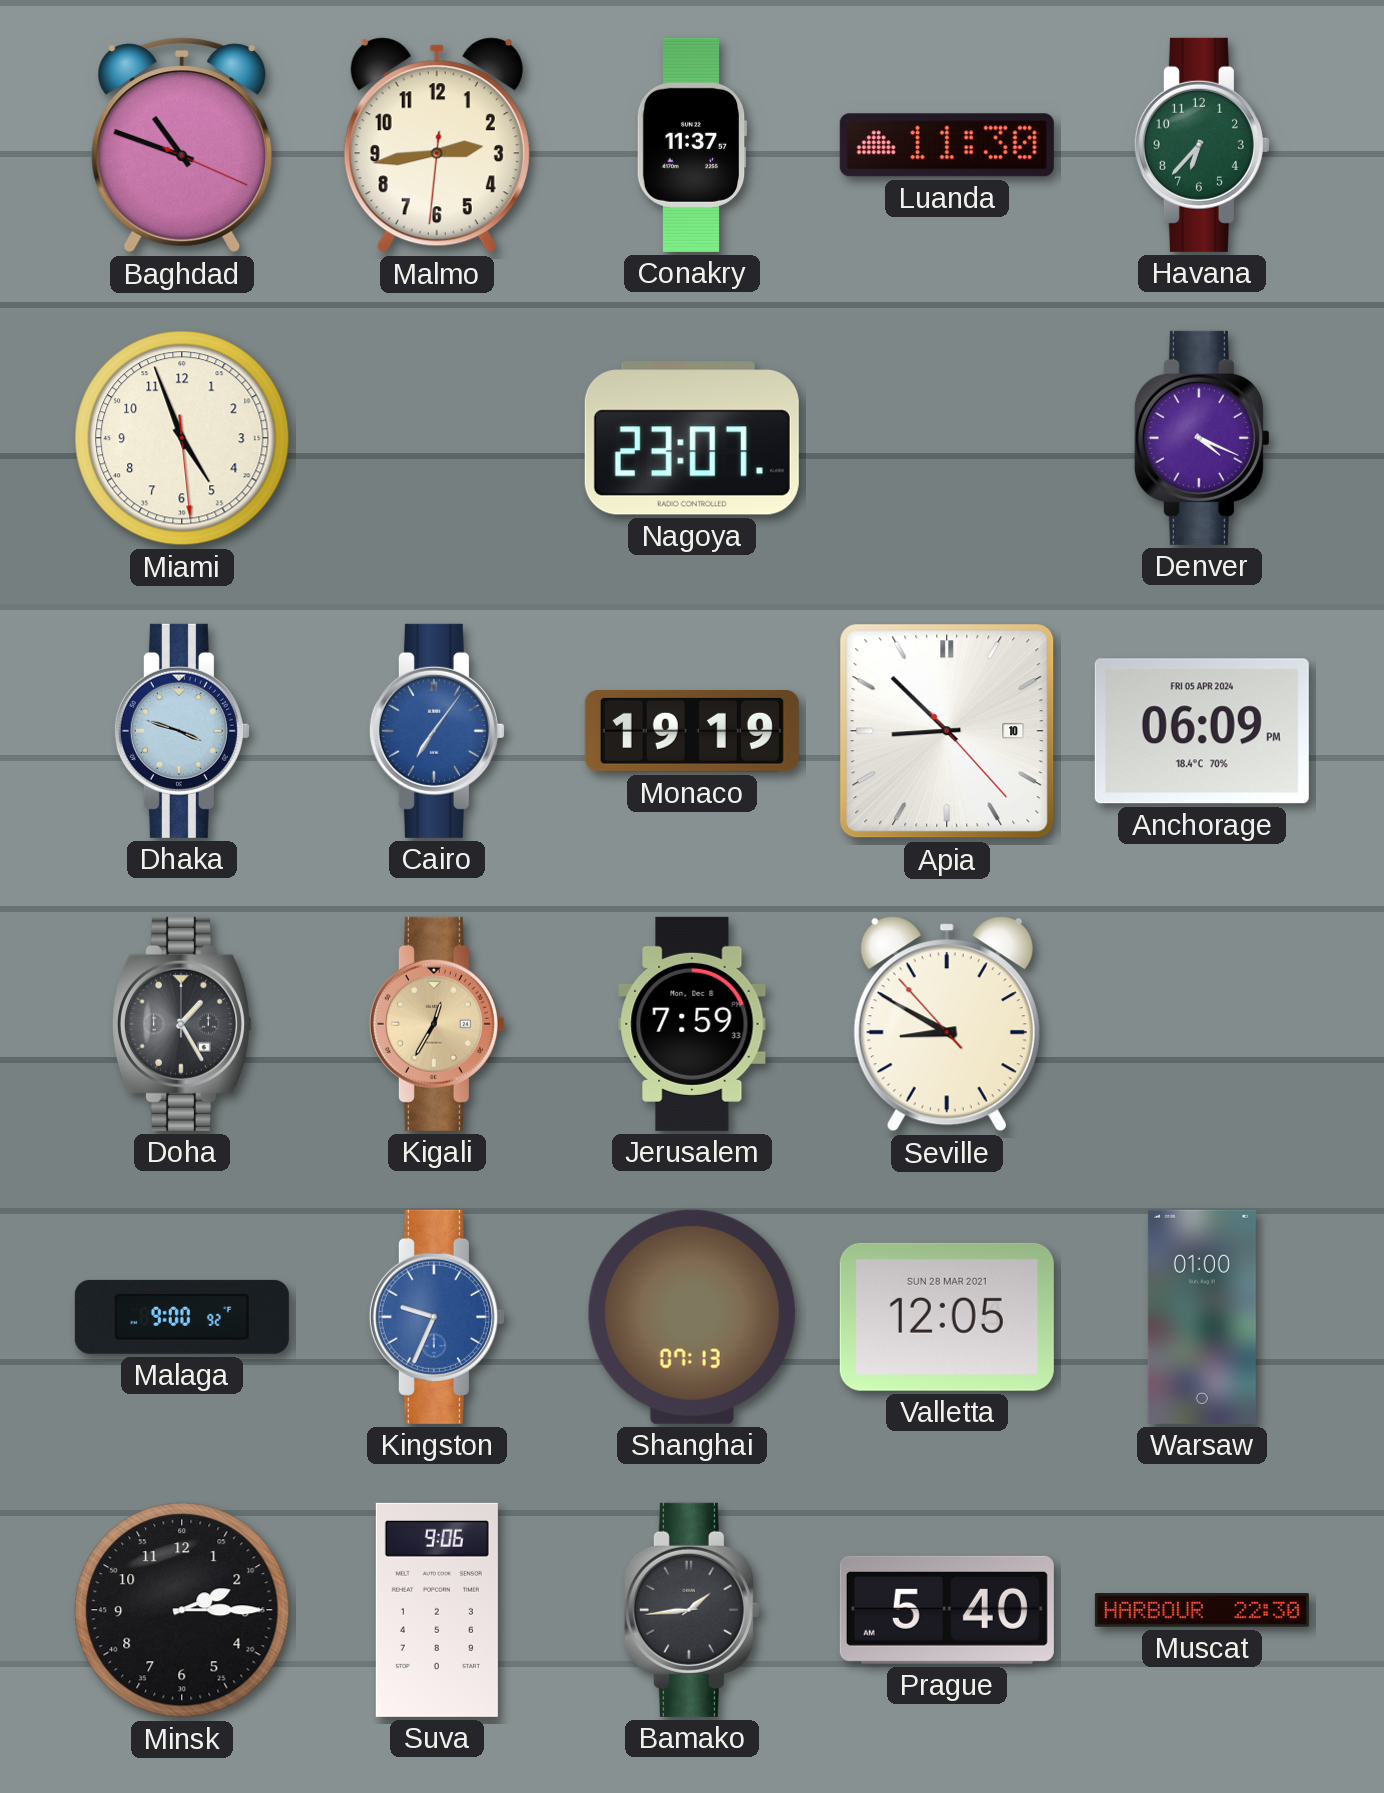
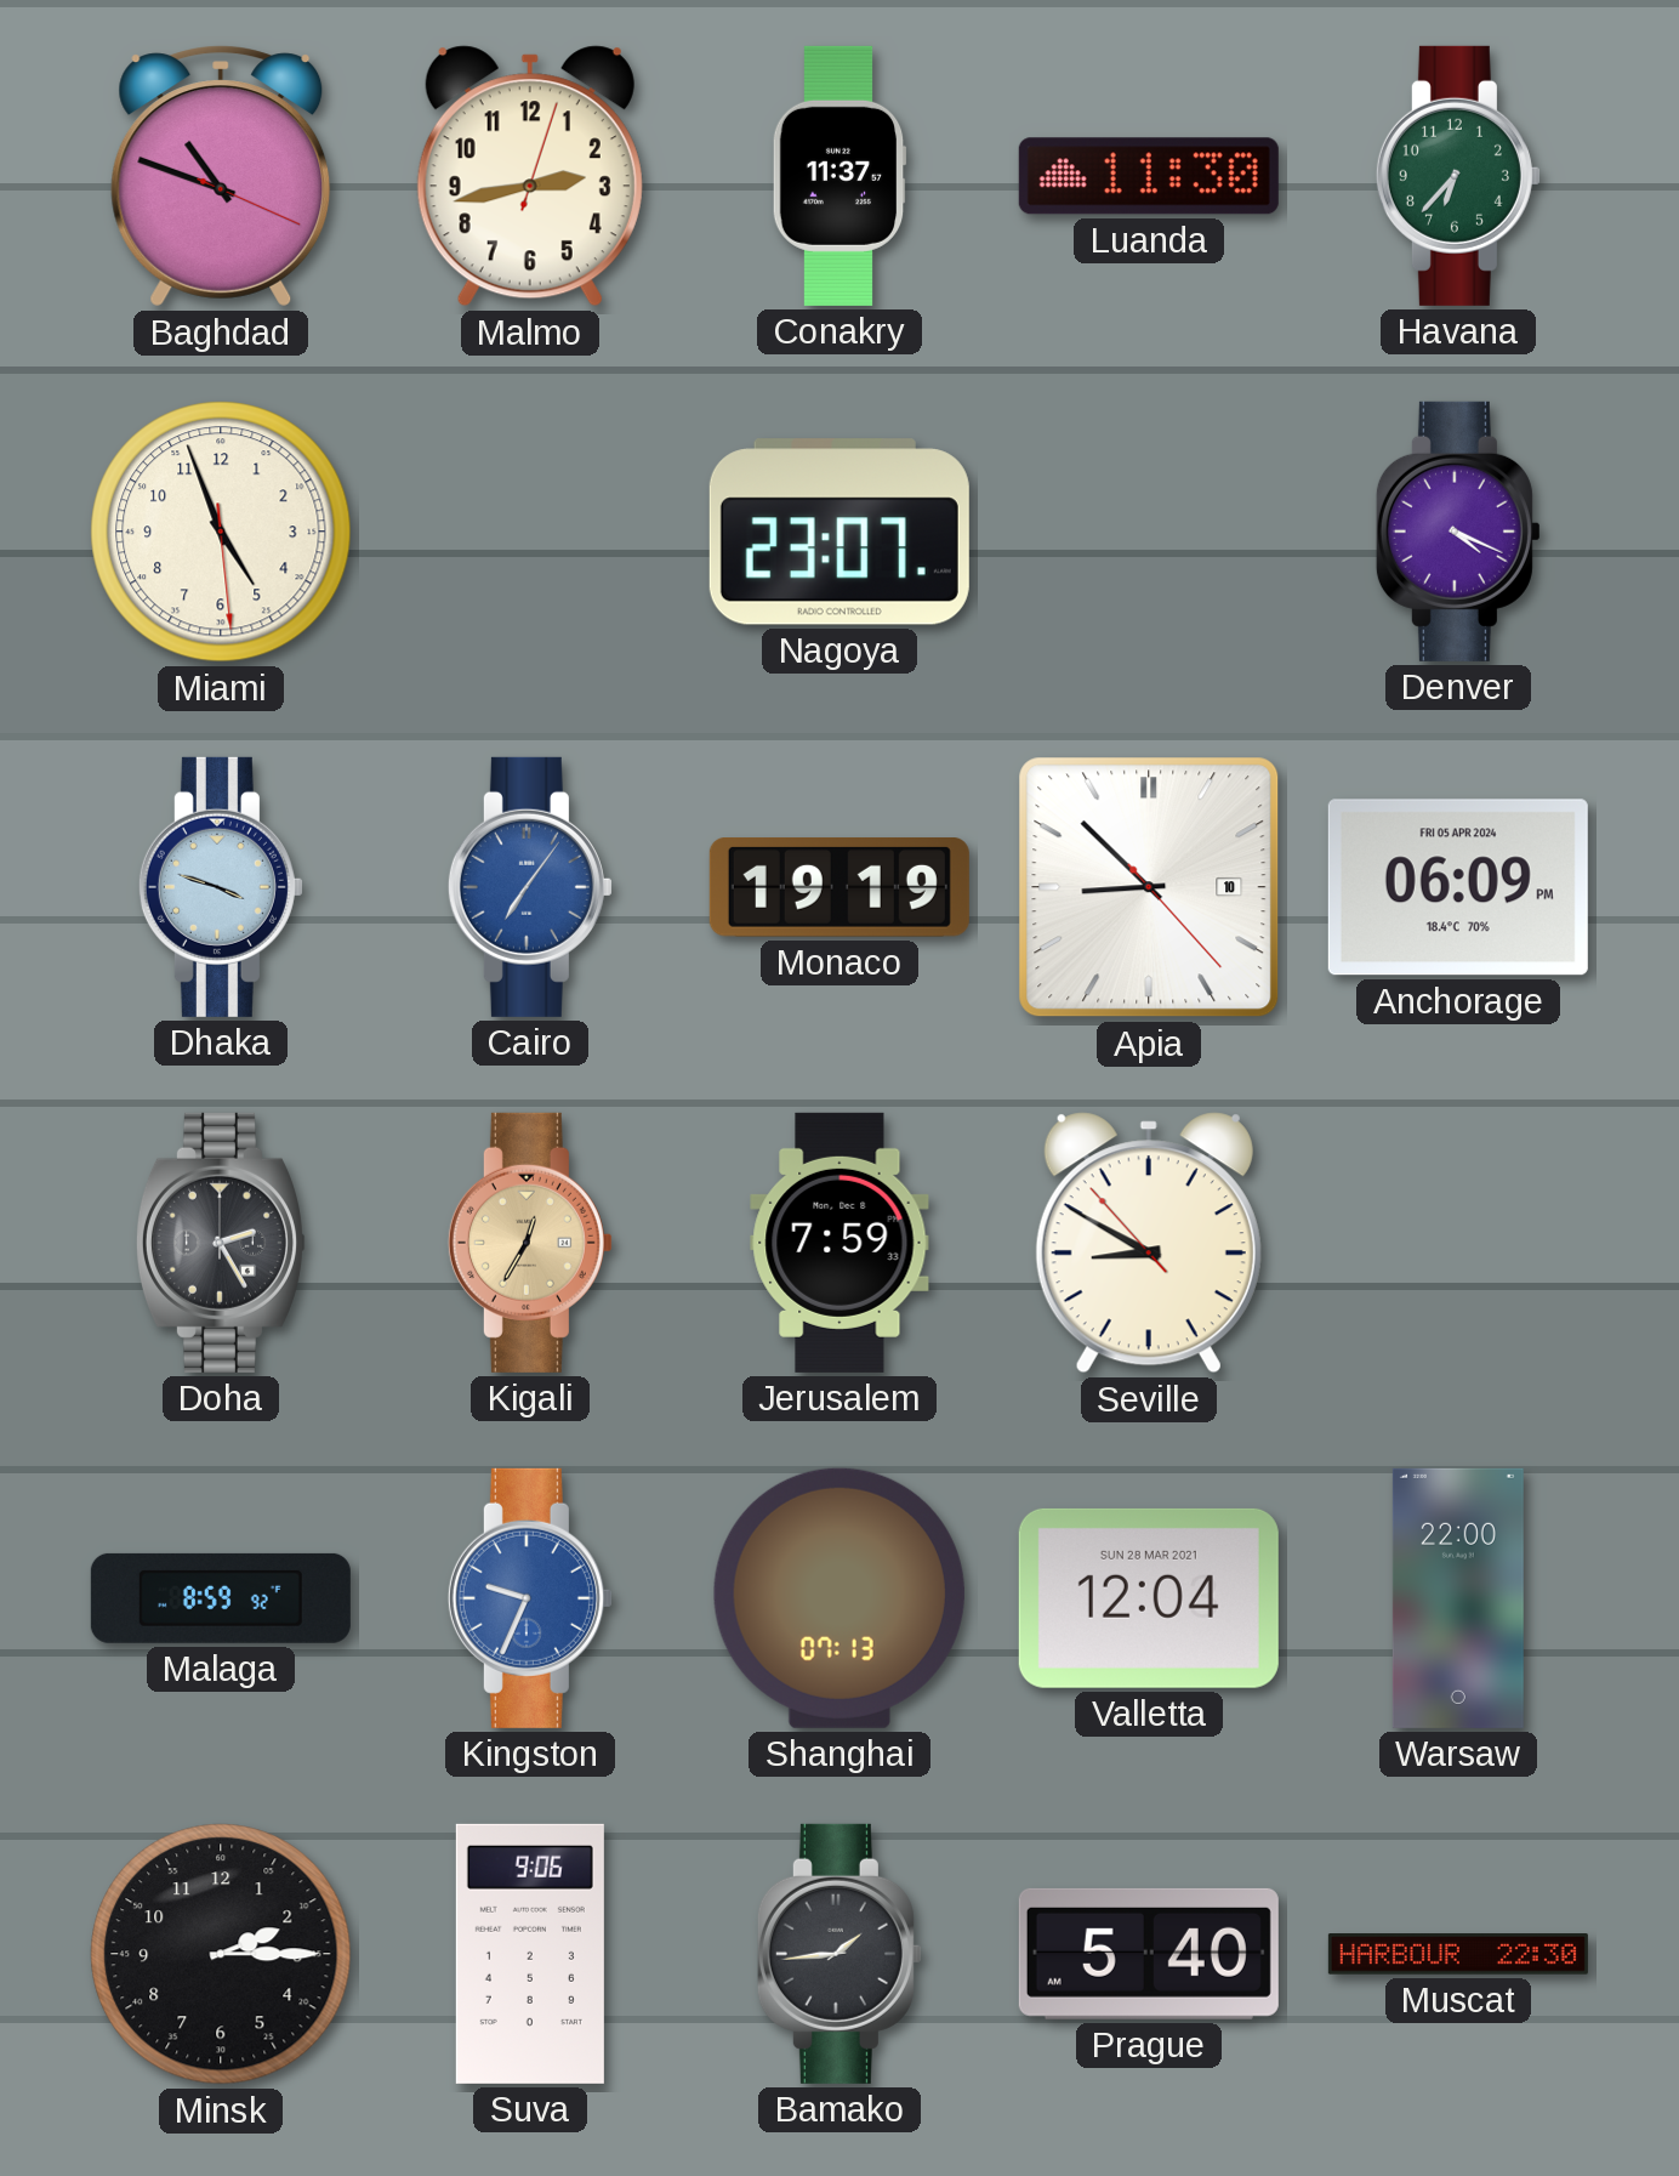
Malmo: 2:43:31 -> 2:43:03 (530, 176)
Doha: 1:25 -> 2:25 (221, 1243)
Malaga: 9:00 -> 8:59 (221, 1598)
Valletta: 12:05 -> 12:04 (1149, 1598)
Warsaw: 01:00 -> 22:00 (1458, 1598)
